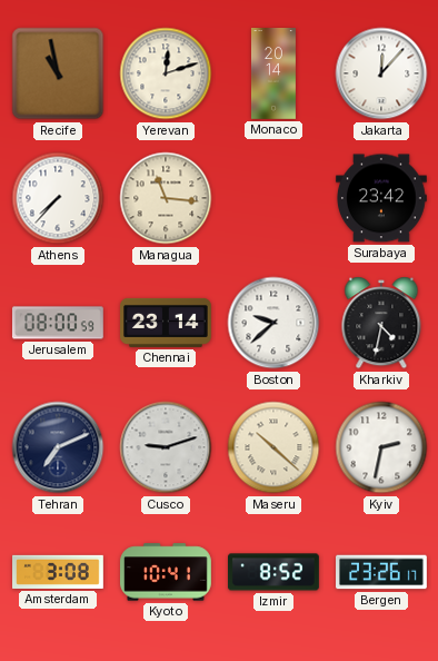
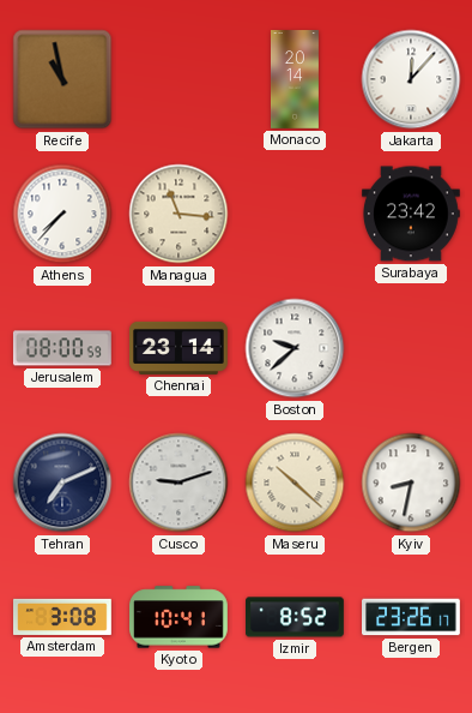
Yerevan: 12:12 -> none (166, 73)
Kharkiv: 4:32 -> none (381, 323)
Kyiv: 2:32 -> 8:32 (411, 483)
